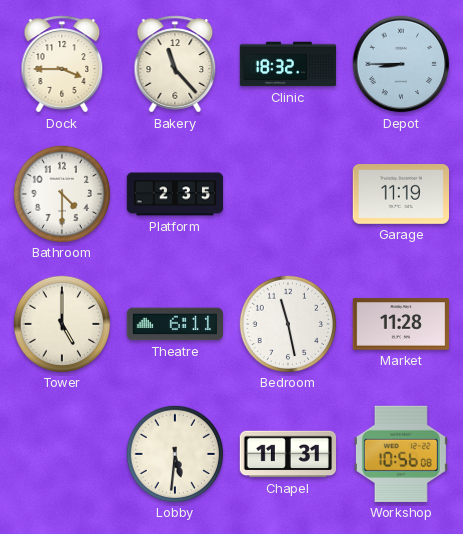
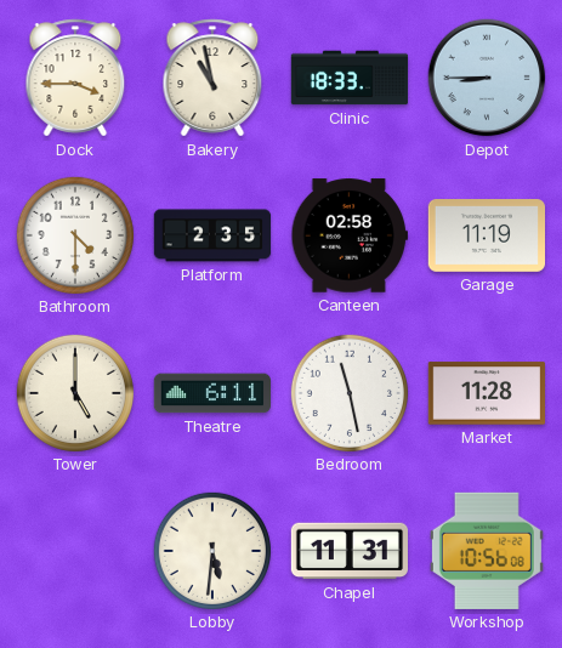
Bakery: 11:23 -> 10:58 (212, 78)
Clinic: 18:32 -> 18:33 (350, 78)
Canteen: none -> 02:58 (348, 235)
